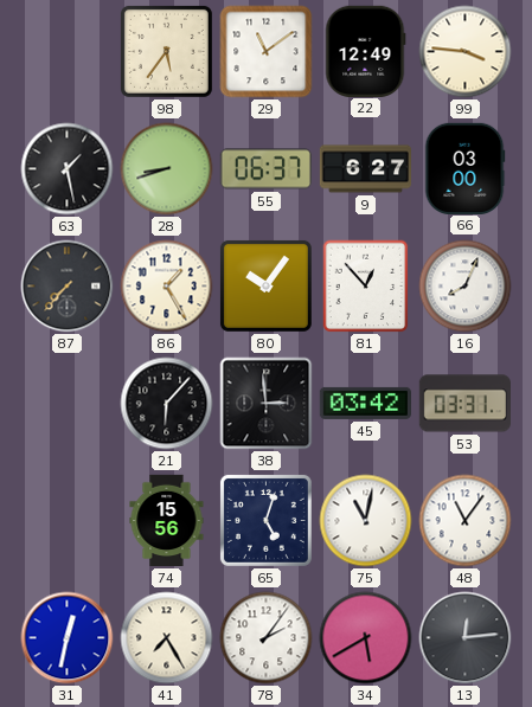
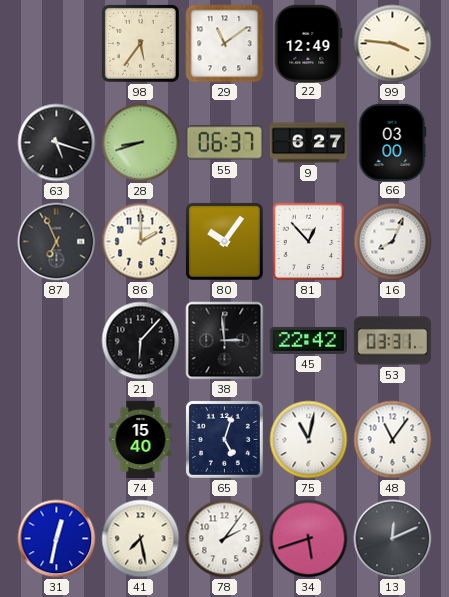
63: 1:28 -> 5:18 (57, 143)
87: 7:37 -> 6:56 (57, 242)
86: 1:25 -> 2:00 (141, 242)
45: 03:42 -> 22:42 (308, 340)
74: 15:56 -> 15:40 (141, 440)
41: 7:25 -> 7:28 (141, 539)
34: 5:40 -> 5:42 (309, 539)
13: 12:14 -> 12:11 (393, 539)
